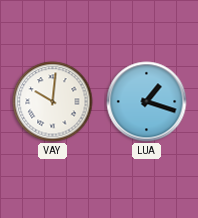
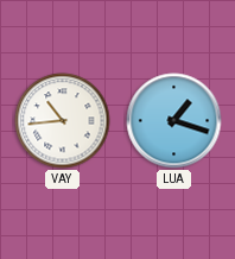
VAY: 10:01 -> 10:44 (63, 121)
